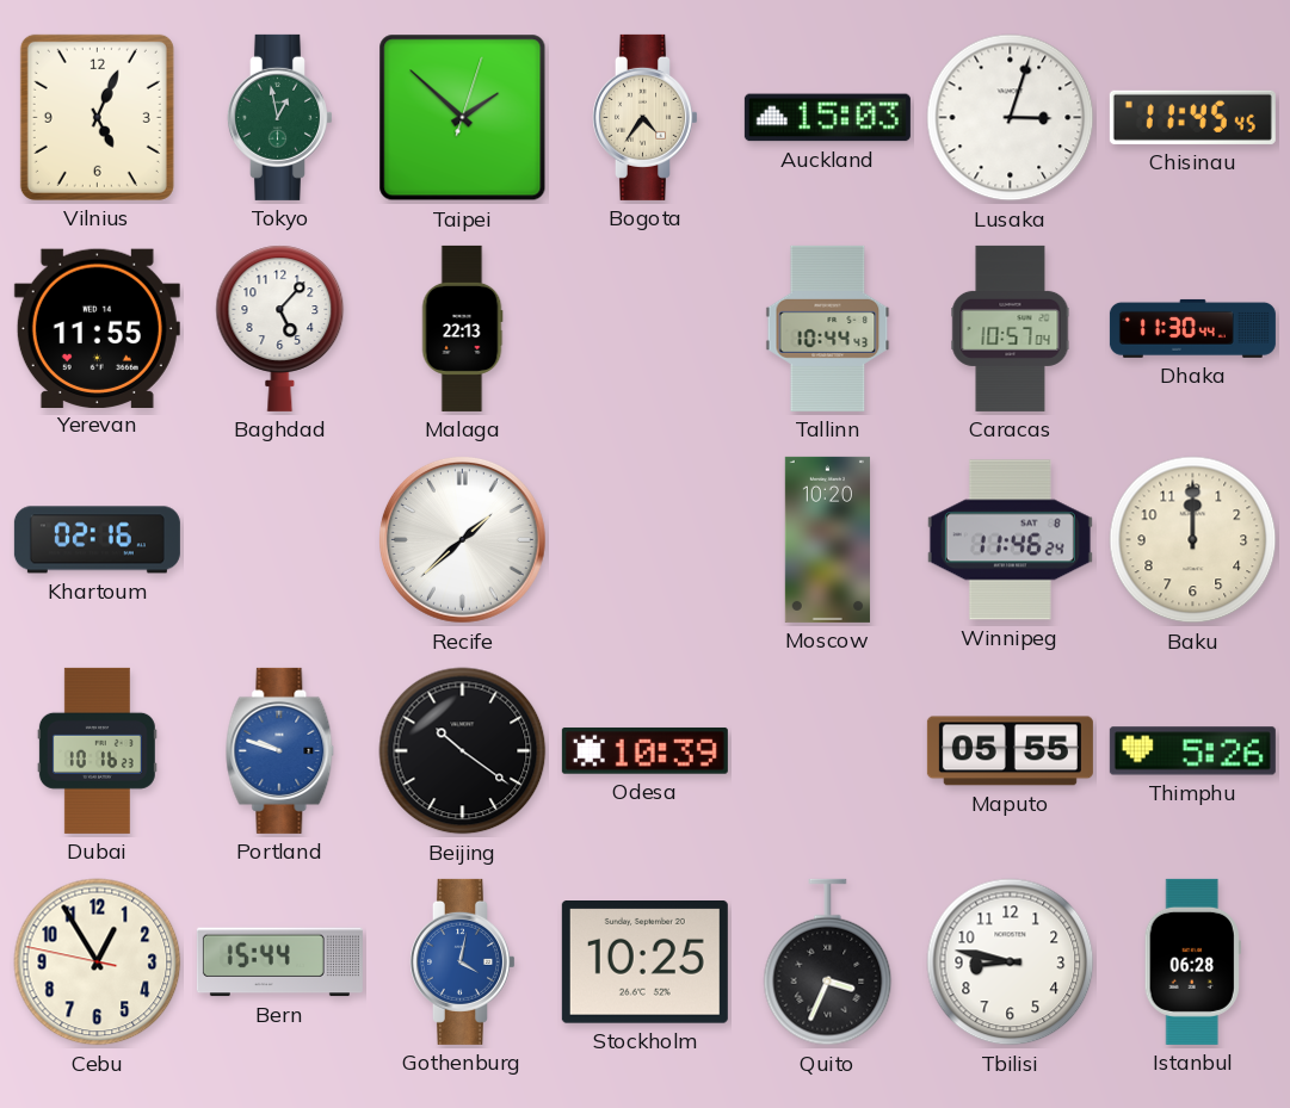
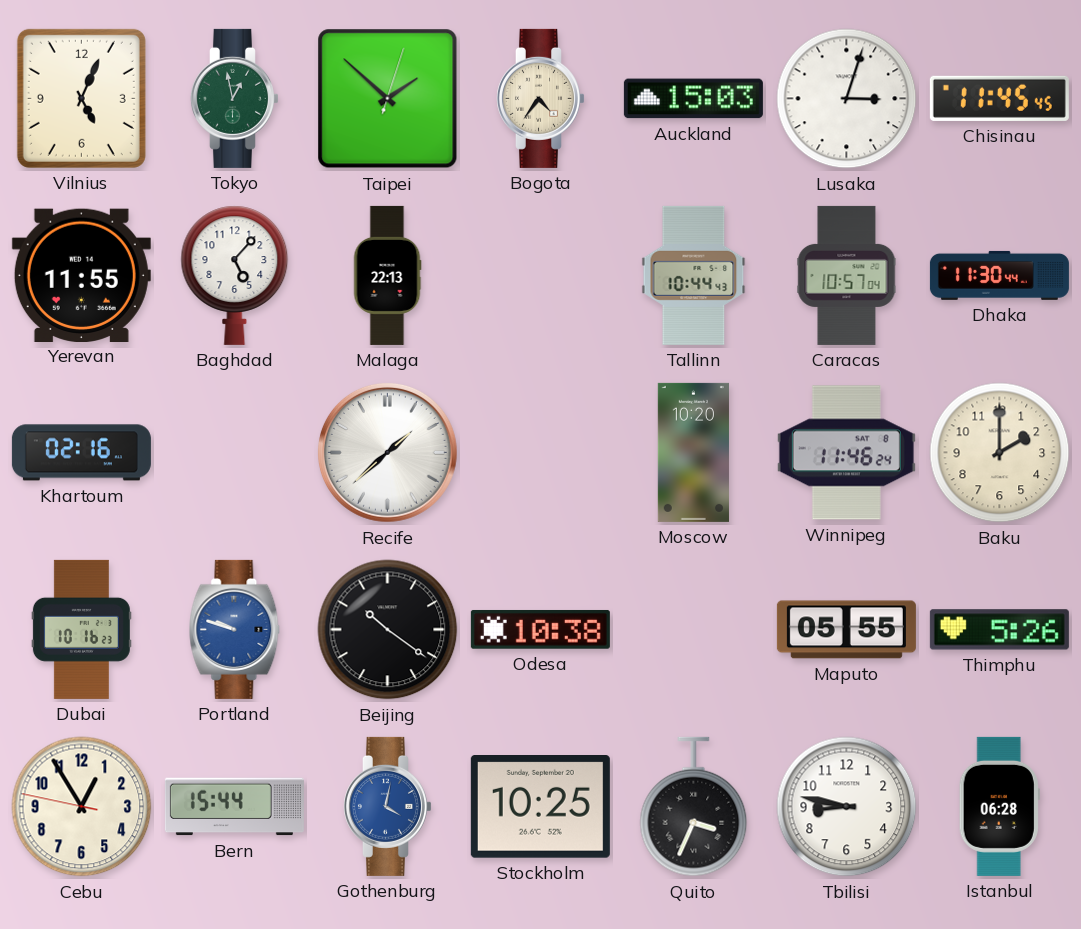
Baku: 12:00 -> 2:00 (1000, 453)
Odesa: 10:39 -> 10:38 (540, 630)
